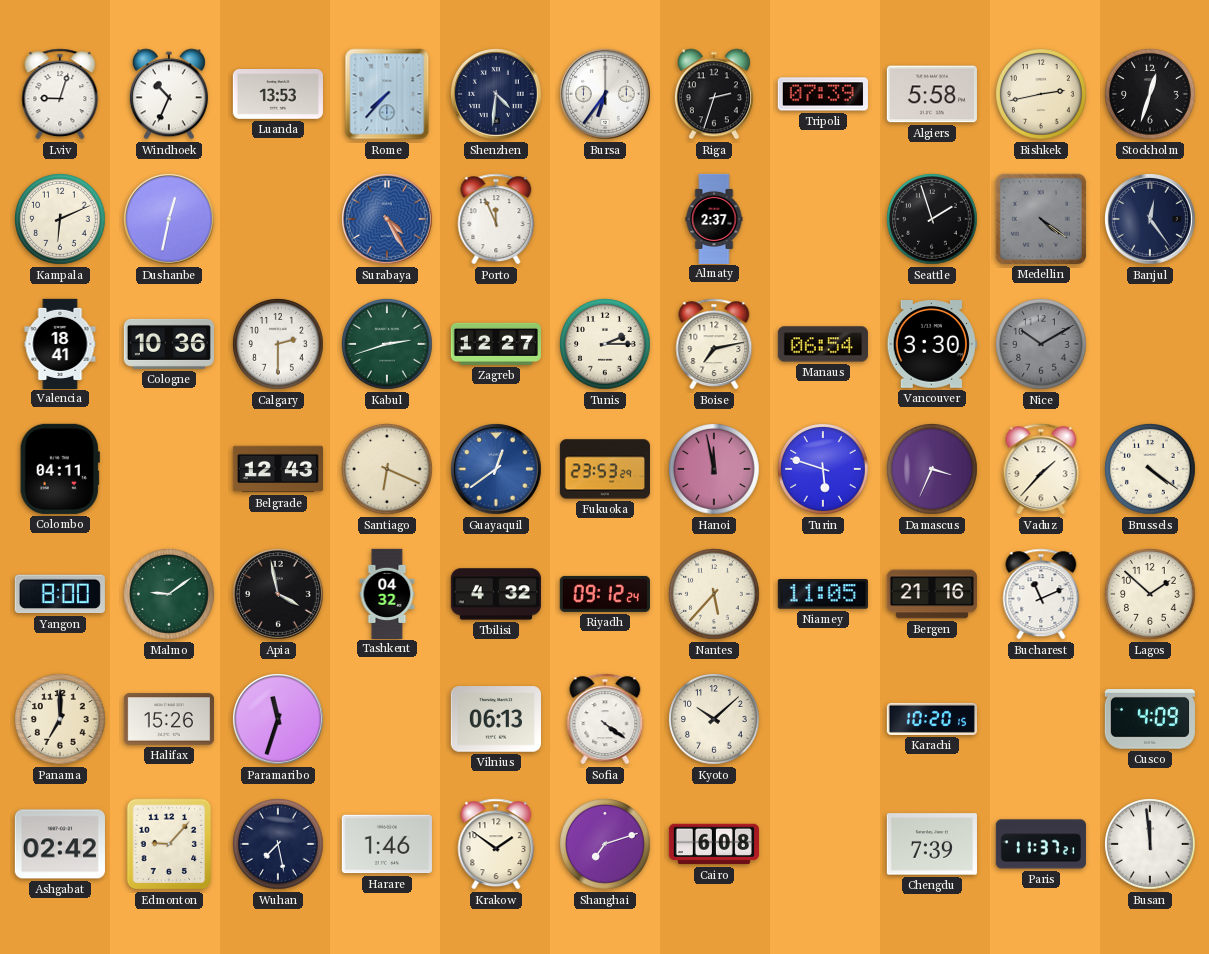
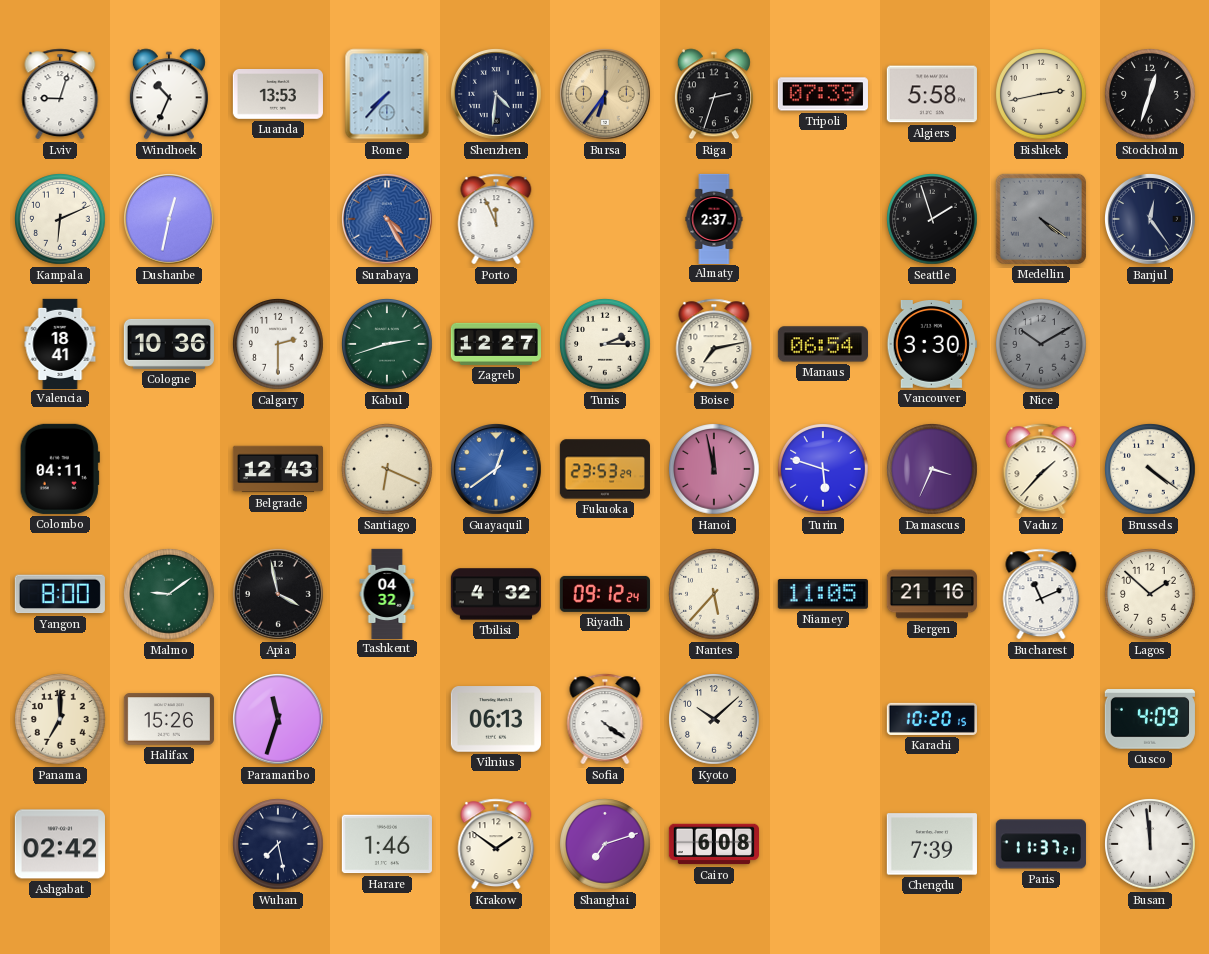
Bursa dial: white -> champagne (606, 95)
Edmonton: 9:07 -> none (169, 844)
